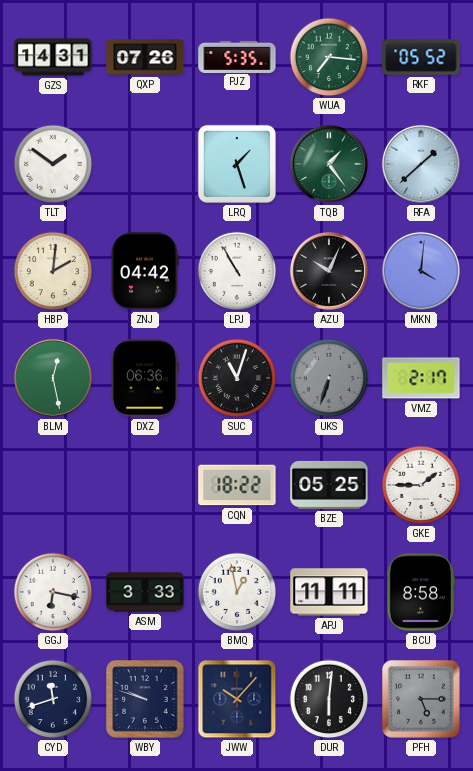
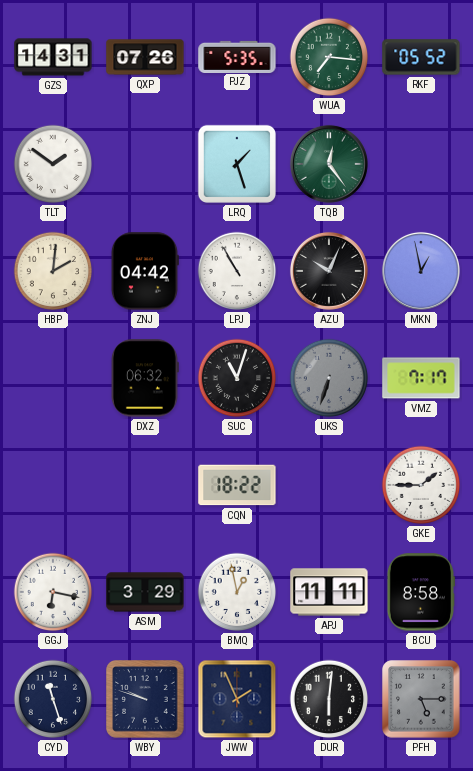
TQB: 1:24 -> 12:24 (329, 164)
RFA: 1:38 -> none (421, 164)
MKN: 4:01 -> 12:58 (421, 271)
BLM: 12:28 -> none (53, 378)
DXZ: 06:36 -> 06:32 (144, 378)
VMZ: 2:17 -> 7:17 (421, 378)
BZE: 05:25 -> none (329, 485)
ASM: 3:33 -> 3:29 (145, 592)
CYD: 11:42 -> 11:27 (53, 699)
JWW: 10:07 -> 1:56 (237, 699)
